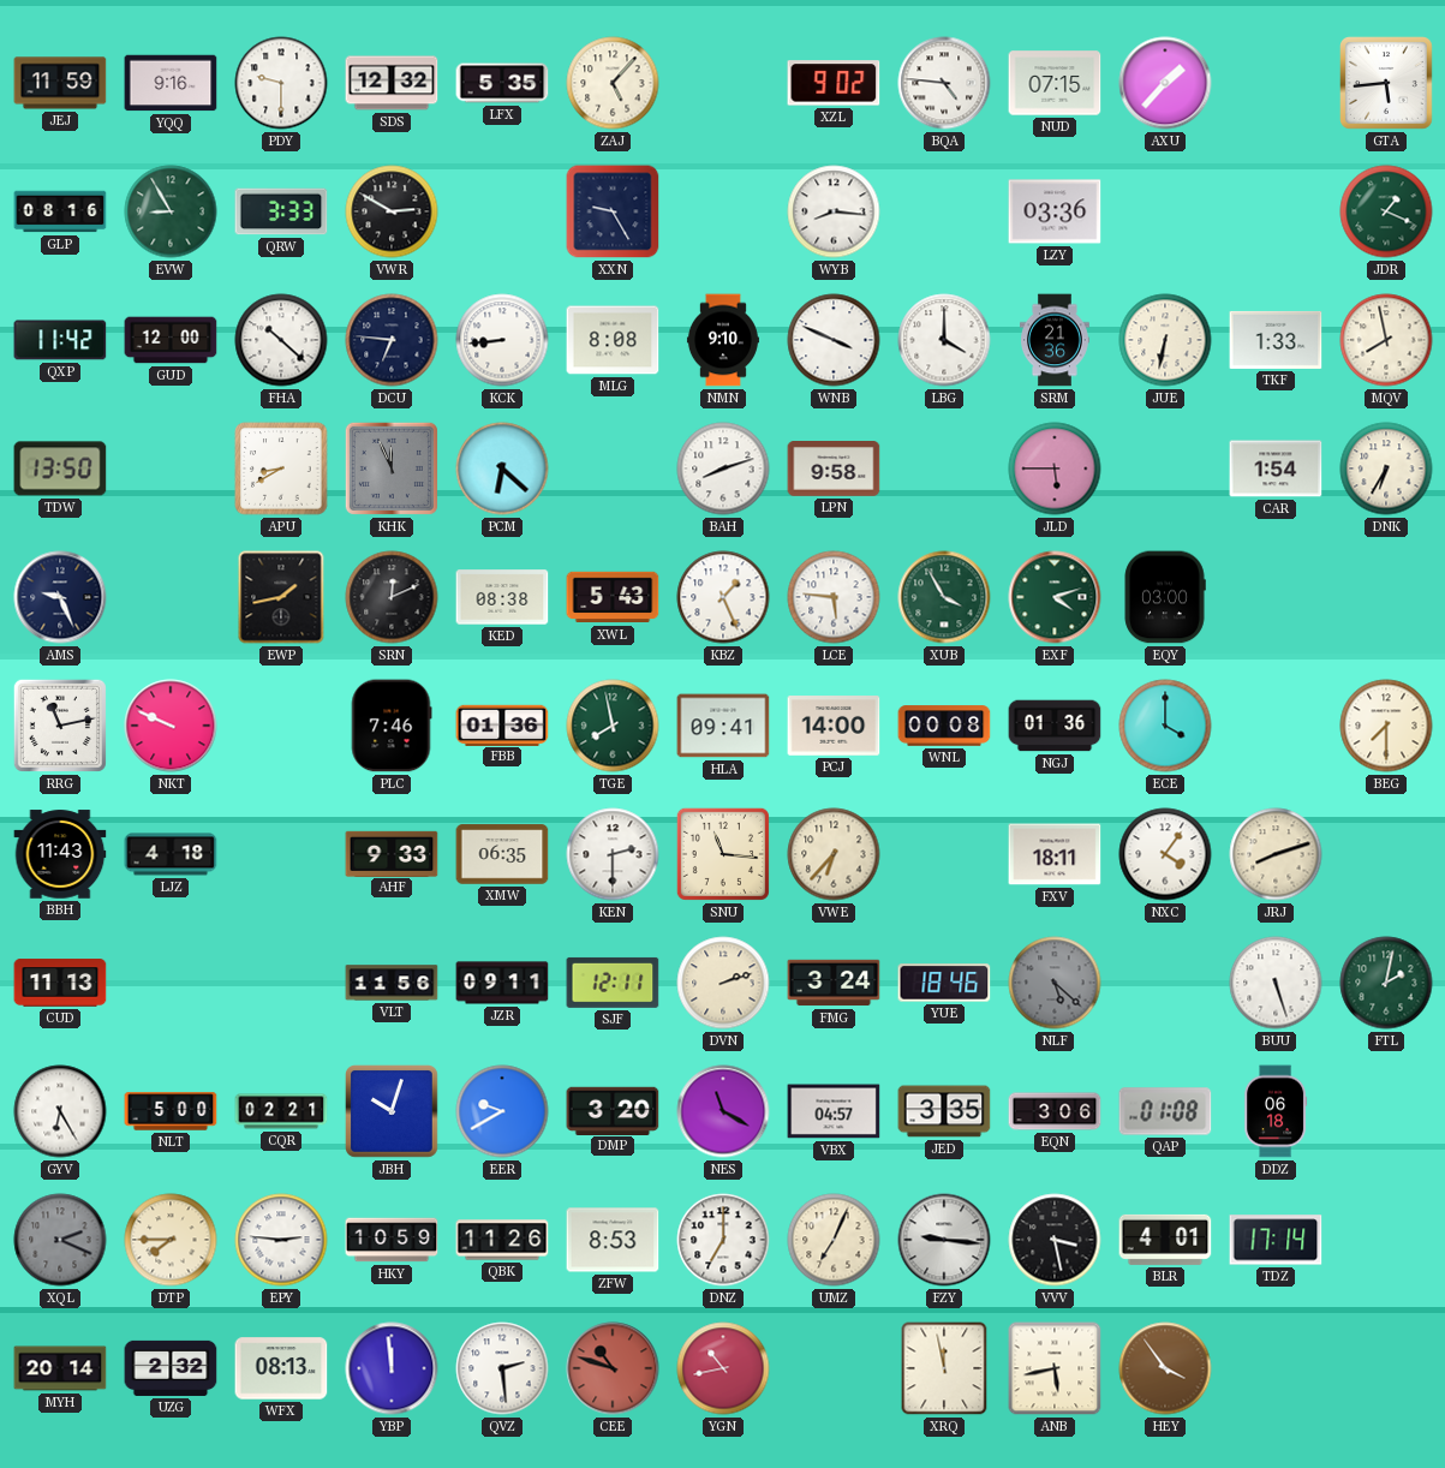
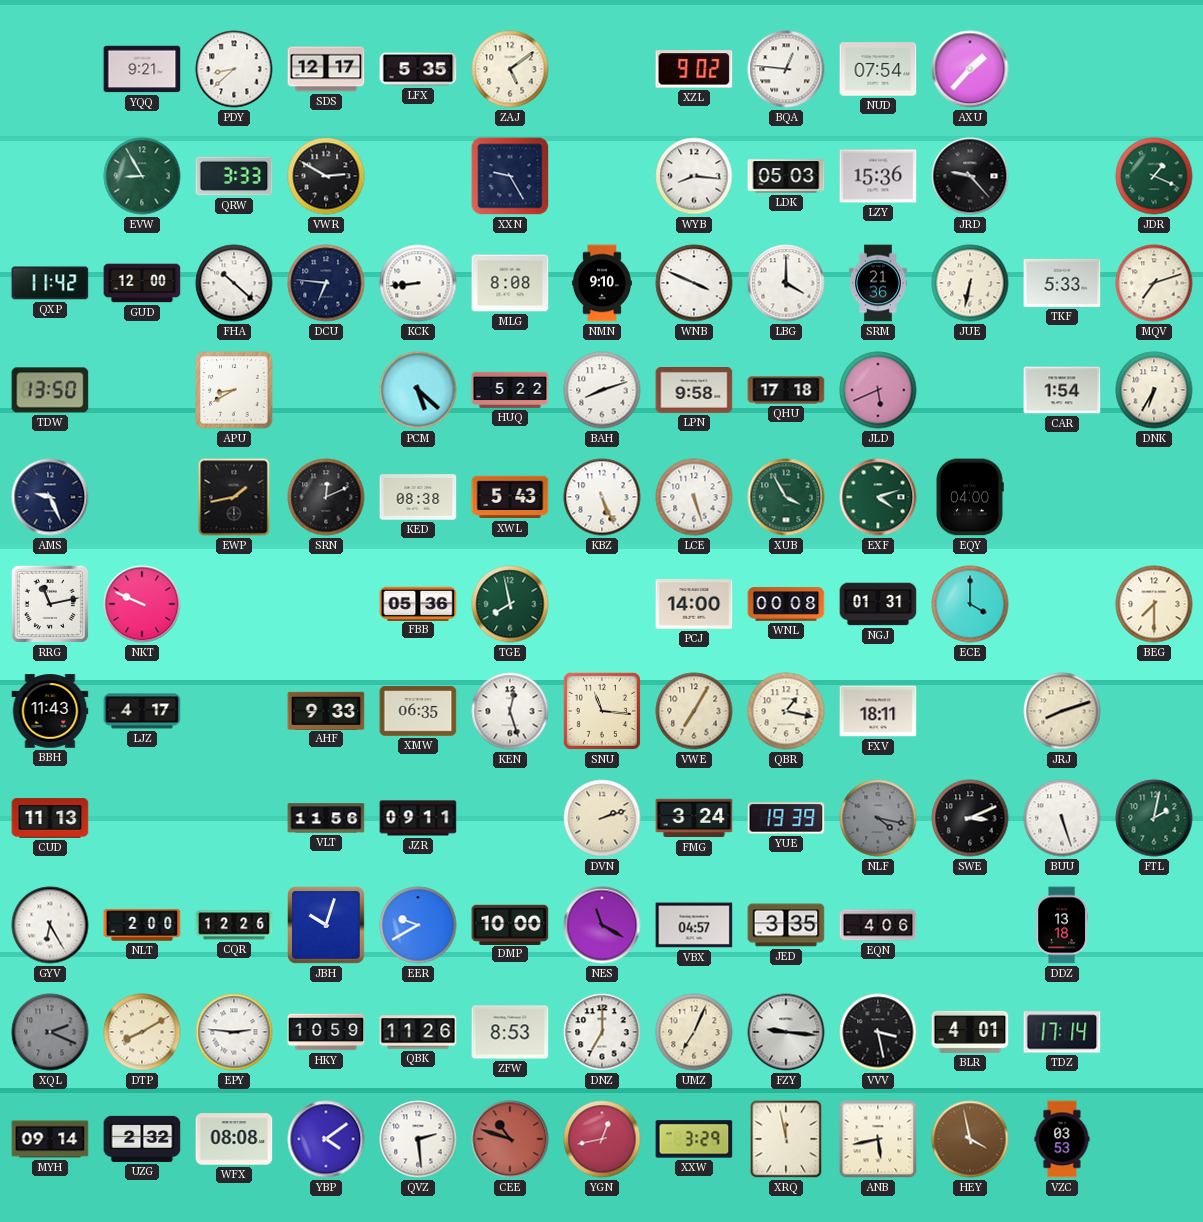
JEJ: 11:59 -> none (60, 83)
YQQ: 9:16 -> 9:21 (142, 69)
PDY: 9:30 -> 8:38 (234, 69)
SDS: 12:32 -> 12:17 (326, 69)
ZAJ: 5:07 -> 5:09 (510, 69)
BQA: 4:46 -> 12:46 (786, 69)
NUD: 07:15 -> 07:54 (878, 69)
GTA: 5:44 -> none (1387, 84)
GLP: 08:16 -> none (60, 211)
LDK: none -> 05:03 (786, 176)
LZY: 03:36 -> 15:36 (878, 176)
JRD: none -> 9:23 (970, 176)
TKF: 1:33 -> 5:33 (1062, 283)
MQV: 7:58 -> 7:12 (1154, 283)
KHK: 11:56 -> none (392, 469)
PCM: 6:22 -> 5:22 (418, 390)
HUQ: none -> 5:22 (510, 390)
QHU: none -> 17:18 (786, 390)
JLD: 5:45 -> 5:41 (878, 390)
KBZ: 1:26 -> 5:26 (602, 497)
LCE: 5:46 -> 5:27 (694, 497)
EQY: 03:00 -> 04:00 (970, 497)
PLC: 7:46 -> none (392, 726)
FBB: 01:36 -> 05:36 (418, 603)
HLA: 09:41 -> none (723, 726)
NGJ: 01:36 -> 01:31 (878, 604)
LJZ: 4:18 -> 4:17 (142, 711)
KEN: 2:30 -> 12:27 (510, 711)
VWE: 6:37 -> 7:05 (694, 711)
QBR: none -> 1:17 (786, 711)
NXC: 4:06 -> none (1165, 854)
SJF: 12:11 -> none (613, 983)
YUE: 18:46 -> 19:39 (786, 818)
NLF: 5:22 -> 4:17 (878, 818)
SWE: none -> 3:11 (970, 818)
NLT: 5:00 -> 2:00 (142, 925)
CQR: 02:21 -> 12:26 (234, 925)
DMP: 3:20 -> 10:00 (510, 924)
EQN: 3:06 -> 4:06 (878, 925)
QAP: 01:08 -> none (1165, 1111)
DDZ: 06:18 -> 13:18 (1062, 925)
DTP: 7:45 -> 8:10 (142, 1032)
MYH: 20:14 -> 09:14 (50, 1139)
WFX: 08:13 -> 08:08 (234, 1139)
YBP: 11:59 -> 4:09 (326, 1139)
YGN: 10:43 -> 12:43 (602, 1139)
XXW: none -> 3:29 (694, 1139)
HEY: 3:54 -> 3:58 (970, 1139)
VZC: none -> 03:53 (1062, 1139)
